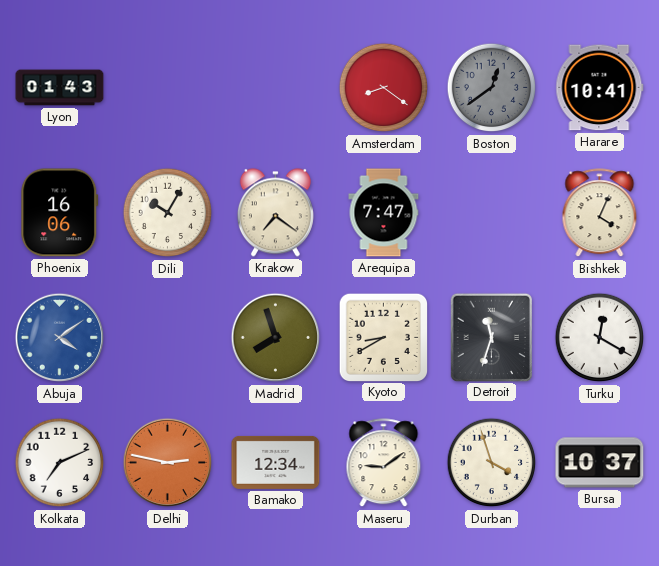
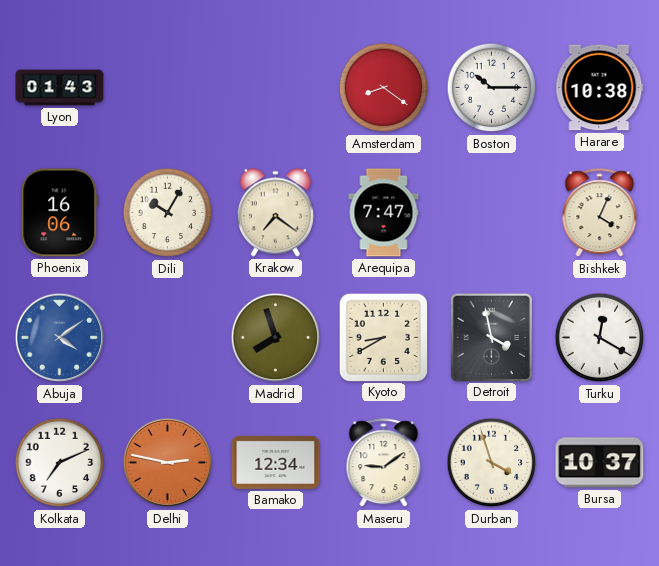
Boston: 12:39 -> 10:15 (492, 88)
Boston dial: grey -> white (492, 88)
Harare: 10:41 -> 10:38 (600, 88)
Detroit: 11:33 -> 3:58 (491, 337)
